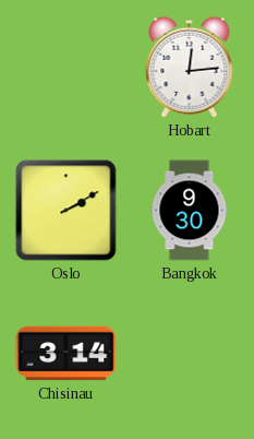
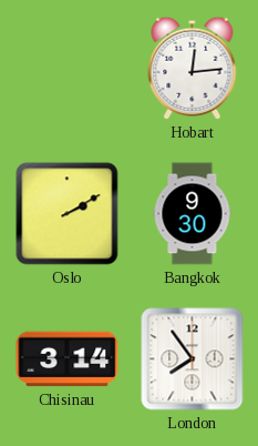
London: none -> 7:54 (193, 359)
